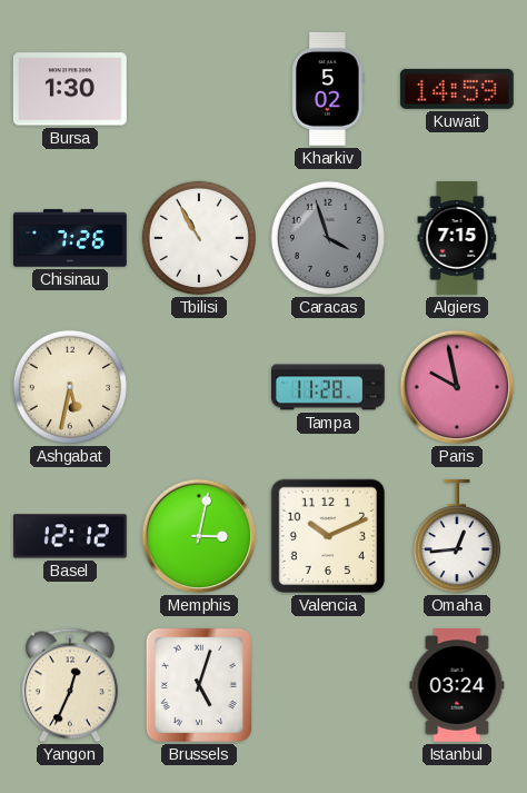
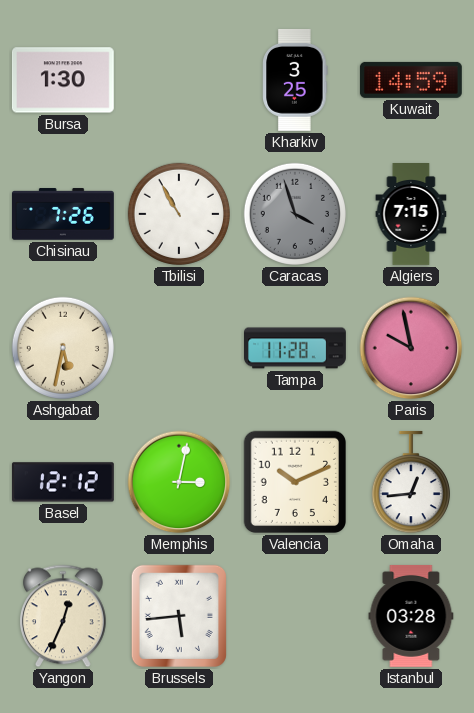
Kharkiv: 5:02 -> 3:25 (295, 80)
Brussels: 5:03 -> 5:44 (179, 616)
Istanbul: 03:24 -> 03:28 (411, 616)
